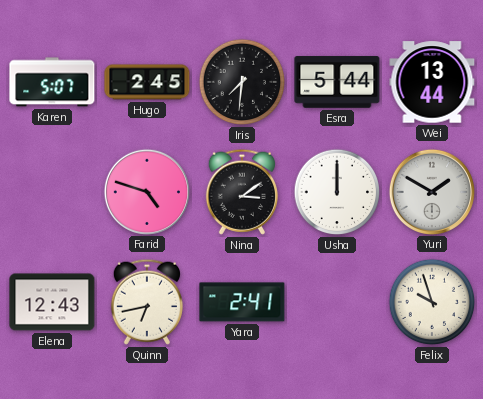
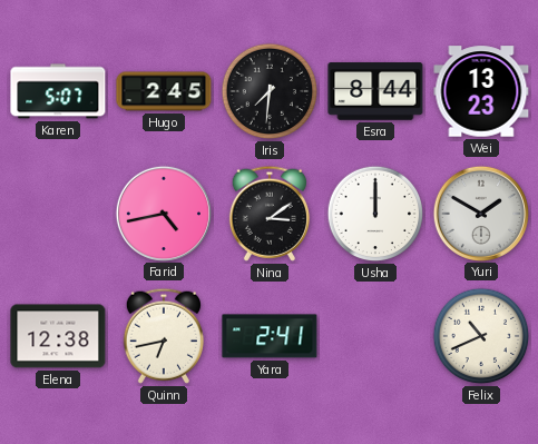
Esra: 5:44 -> 8:44 (375, 91)
Wei: 13:44 -> 13:23 (481, 91)
Farid: 4:48 -> 4:43 (163, 213)
Elena: 12:43 -> 12:38 (58, 336)
Felix: 9:57 -> 10:41 (481, 336)
